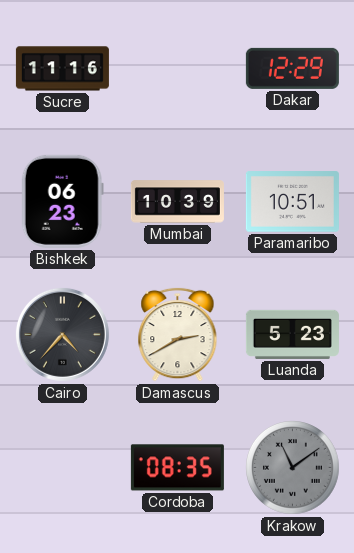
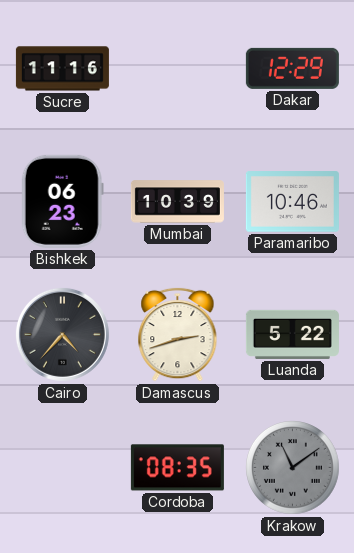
Paramaribo: 10:51 -> 10:46 (292, 202)
Damascus: 2:40 -> 2:42 (178, 334)
Luanda: 5:23 -> 5:22 (292, 334)
